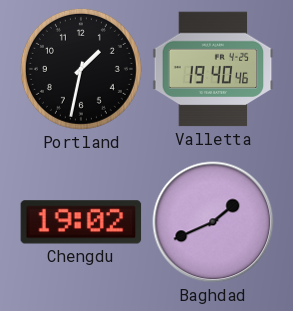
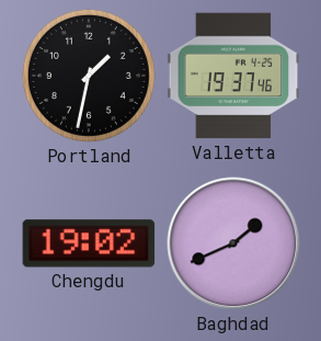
Valletta: 19:40 -> 19:37 (233, 76)
